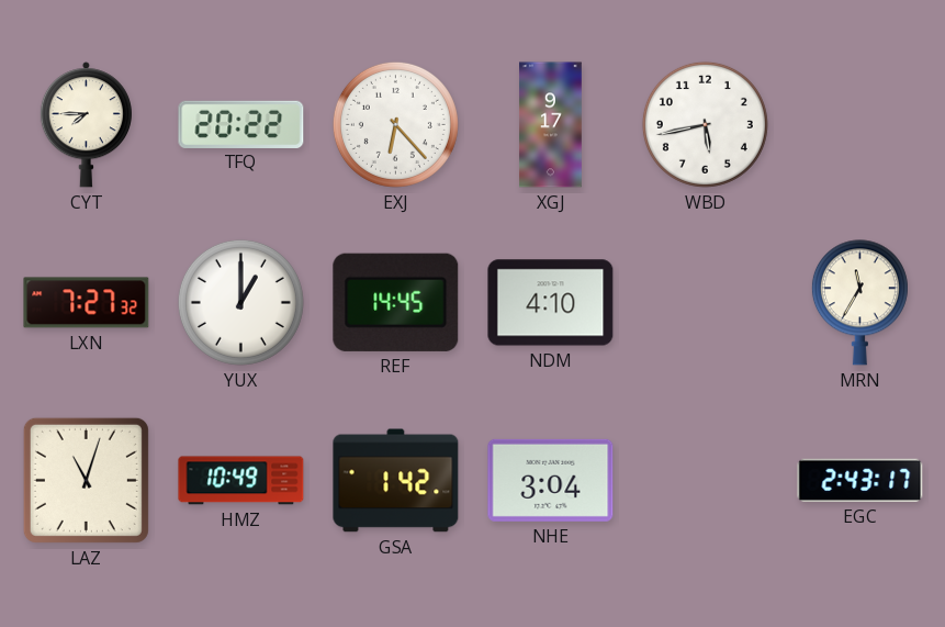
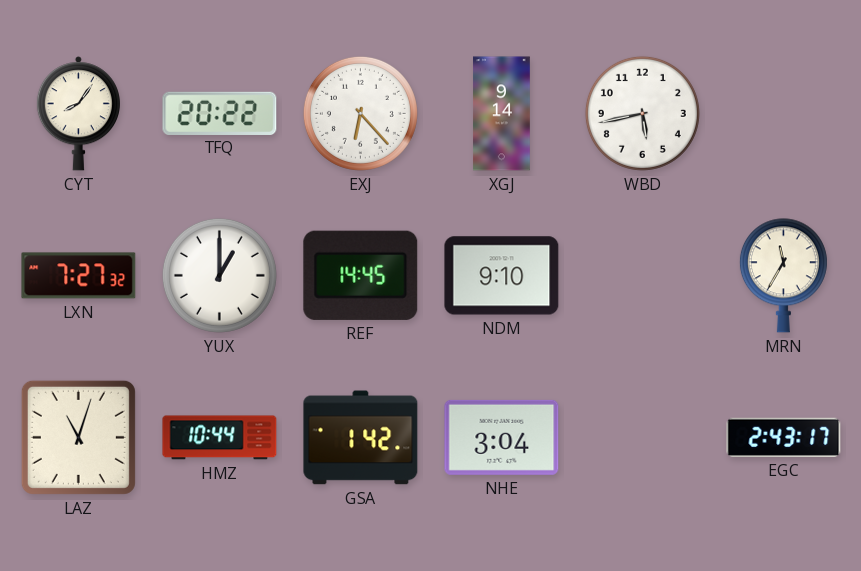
CYT: 7:45 -> 8:06 (78, 114)
XGJ: 9:17 -> 9:14 (502, 114)
NDM: 4:10 -> 9:10 (502, 276)
HMZ: 10:49 -> 10:44 (220, 438)
